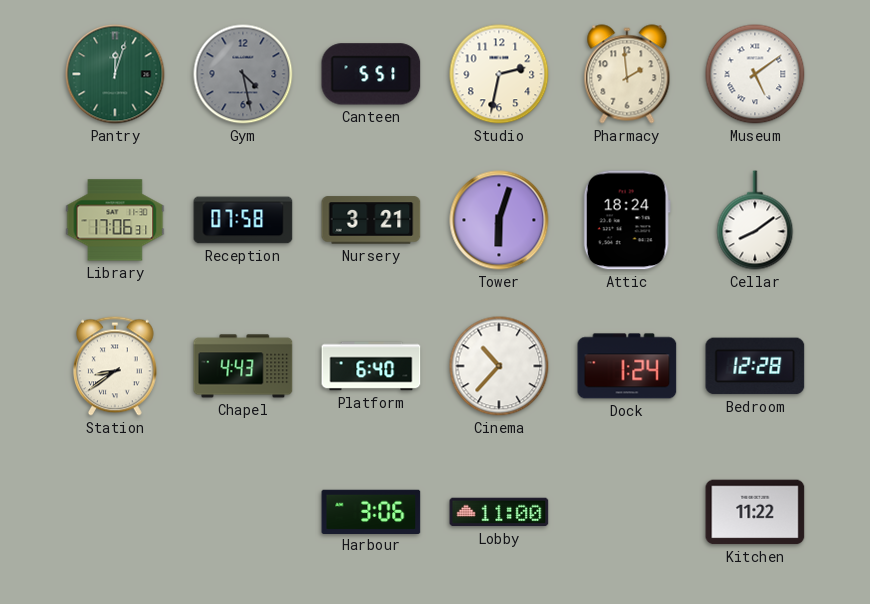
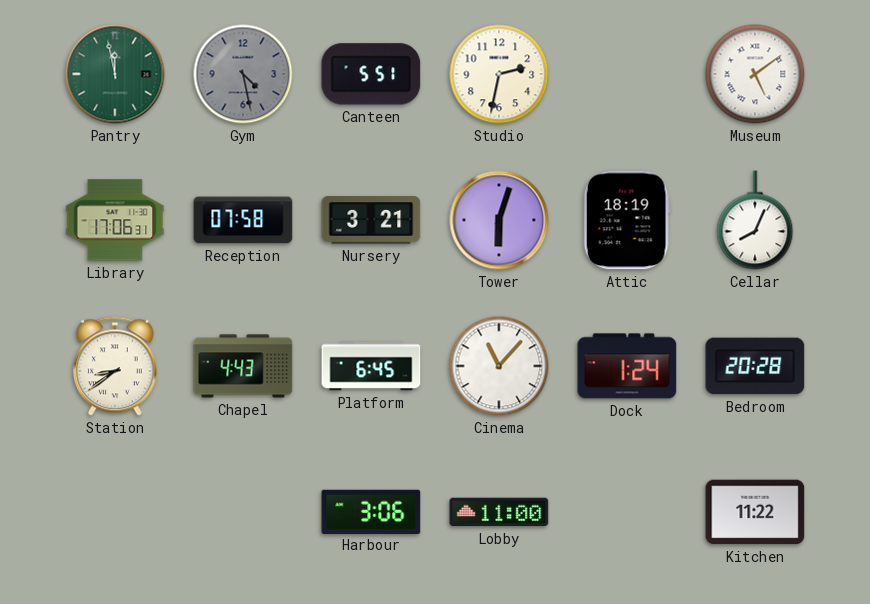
Pantry: 12:03 -> 11:58 (115, 74)
Pharmacy: 1:59 -> none (627, 74)
Attic: 18:24 -> 18:19 (627, 220)
Cellar: 8:09 -> 8:04 (755, 220)
Platform: 6:40 -> 6:45 (371, 366)
Cinema: 10:37 -> 11:07 (499, 366)
Bedroom: 12:28 -> 20:28 (755, 366)
